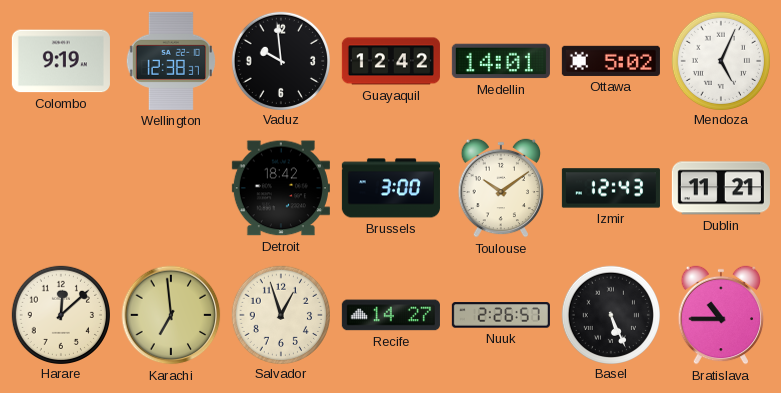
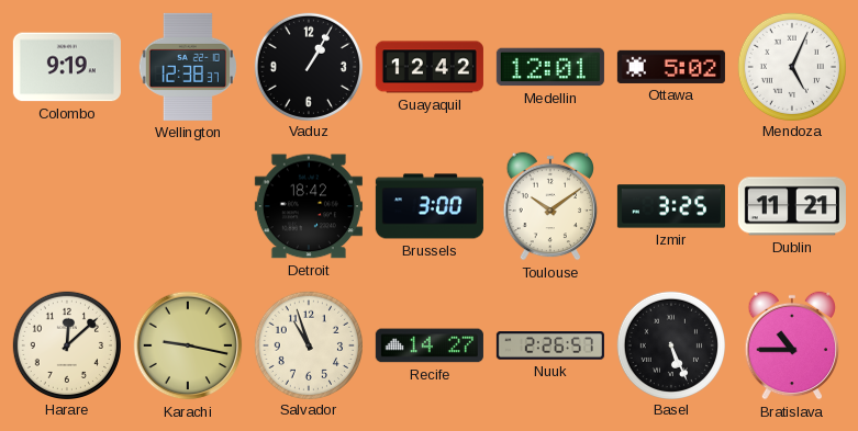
Vaduz: 9:59 -> 1:05 (308, 66)
Medellin: 14:01 -> 12:01 (550, 67)
Izmir: 12:43 -> 3:25 (671, 206)
Karachi: 6:59 -> 9:17 (188, 345)
Salvador: 12:57 -> 10:57 (308, 344)
